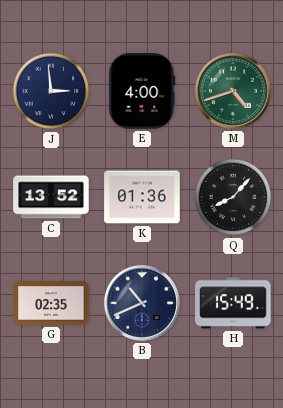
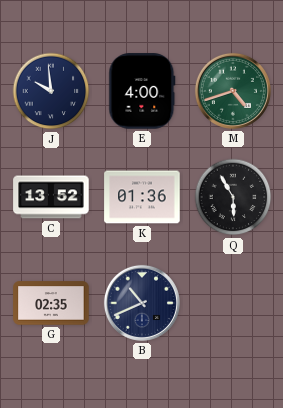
J: 2:59 -> 9:59 (51, 91)
Q: 8:07 -> 5:55 (233, 197)
H: 15:49 -> none (233, 303)
